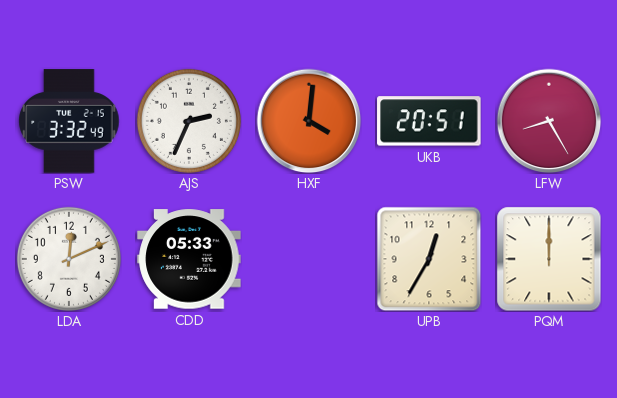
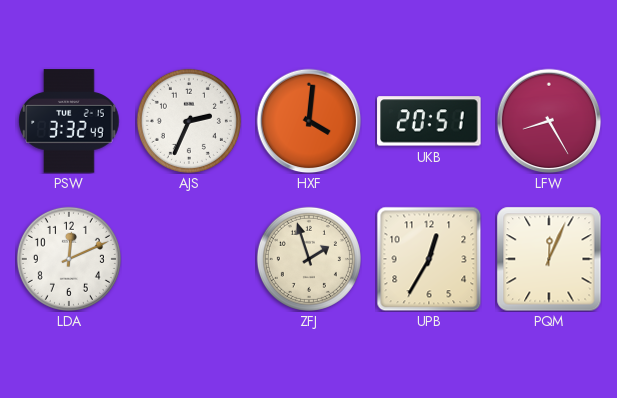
CDD: 05:33 -> none (189, 259)
ZFJ: none -> 1:57 (309, 259)
PQM: 12:00 -> 12:04 (549, 259)
